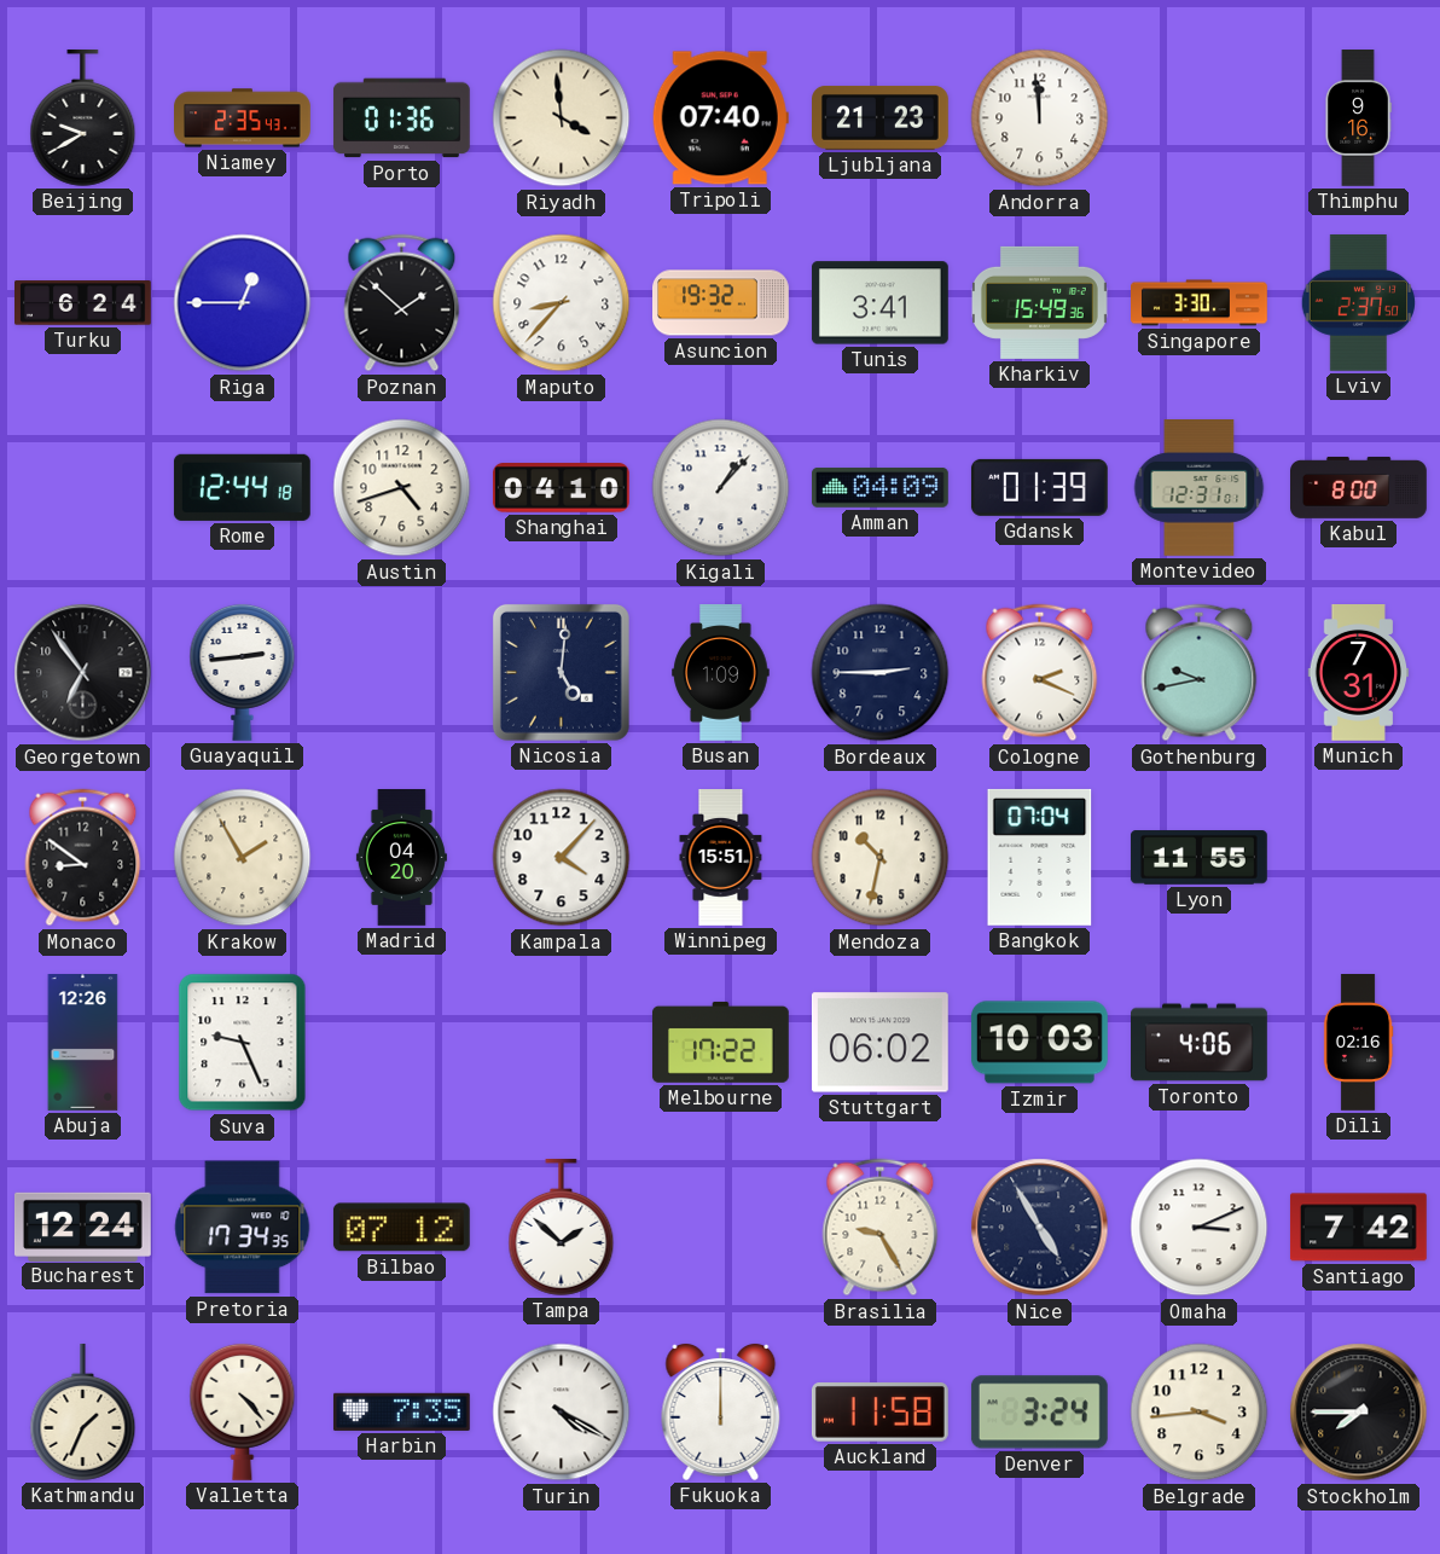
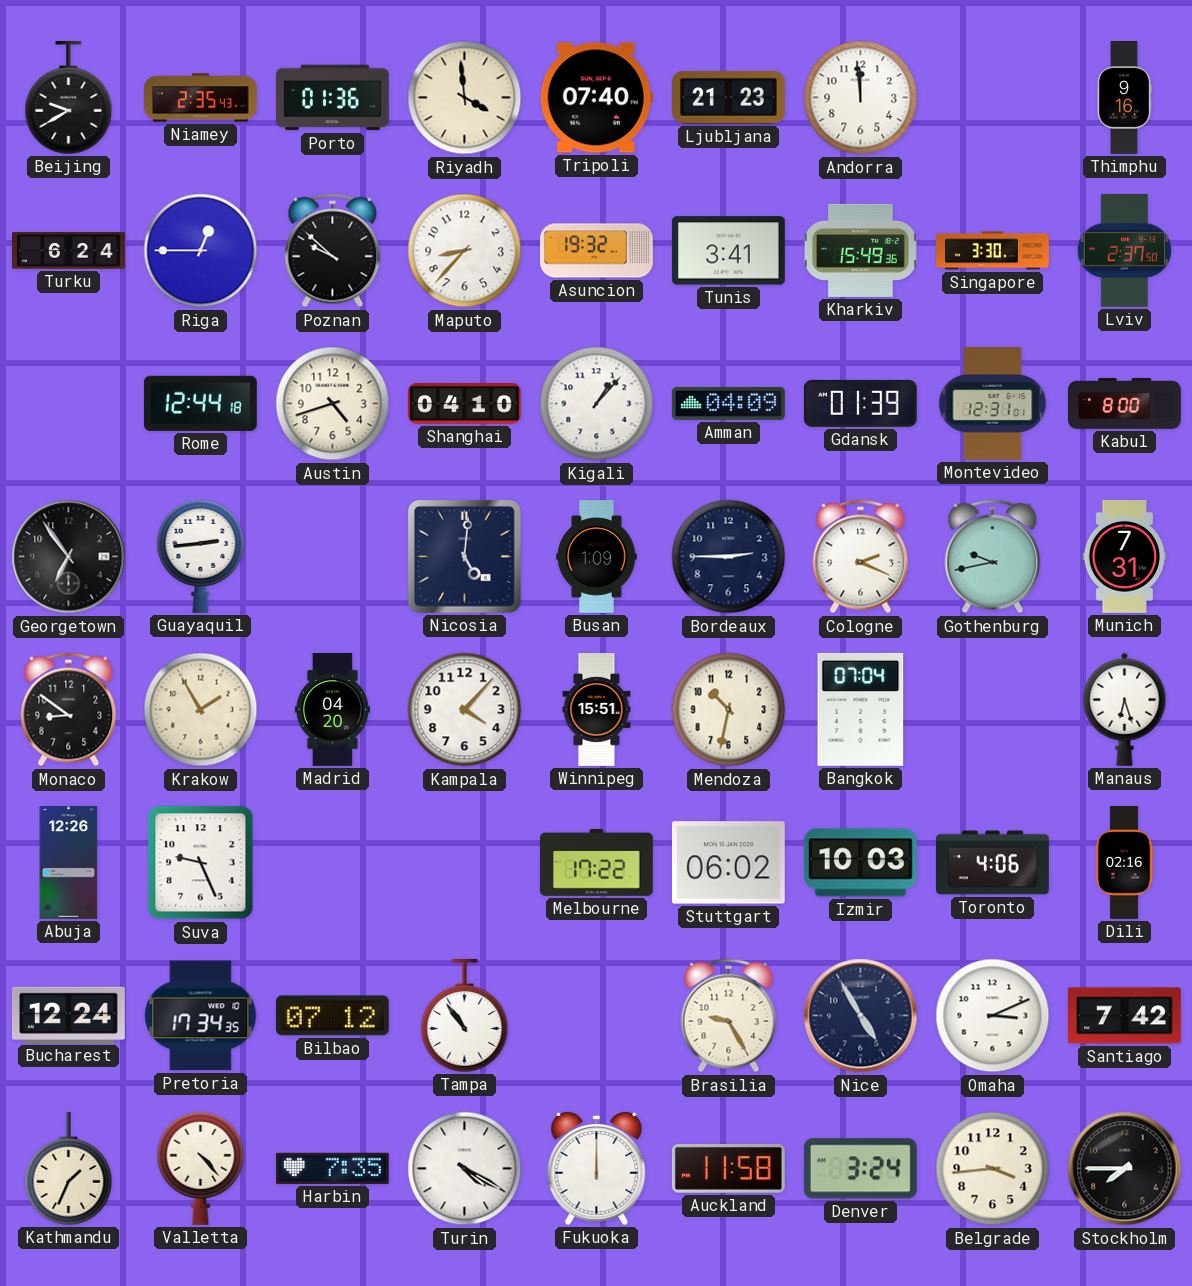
Poznan: 1:52 -> 9:52 (333, 251)
Lyon: 11:55 -> none (1198, 858)
Manaus: none -> 6:27 (1125, 709)
Tampa: 1:52 -> 10:54 (465, 1015)
